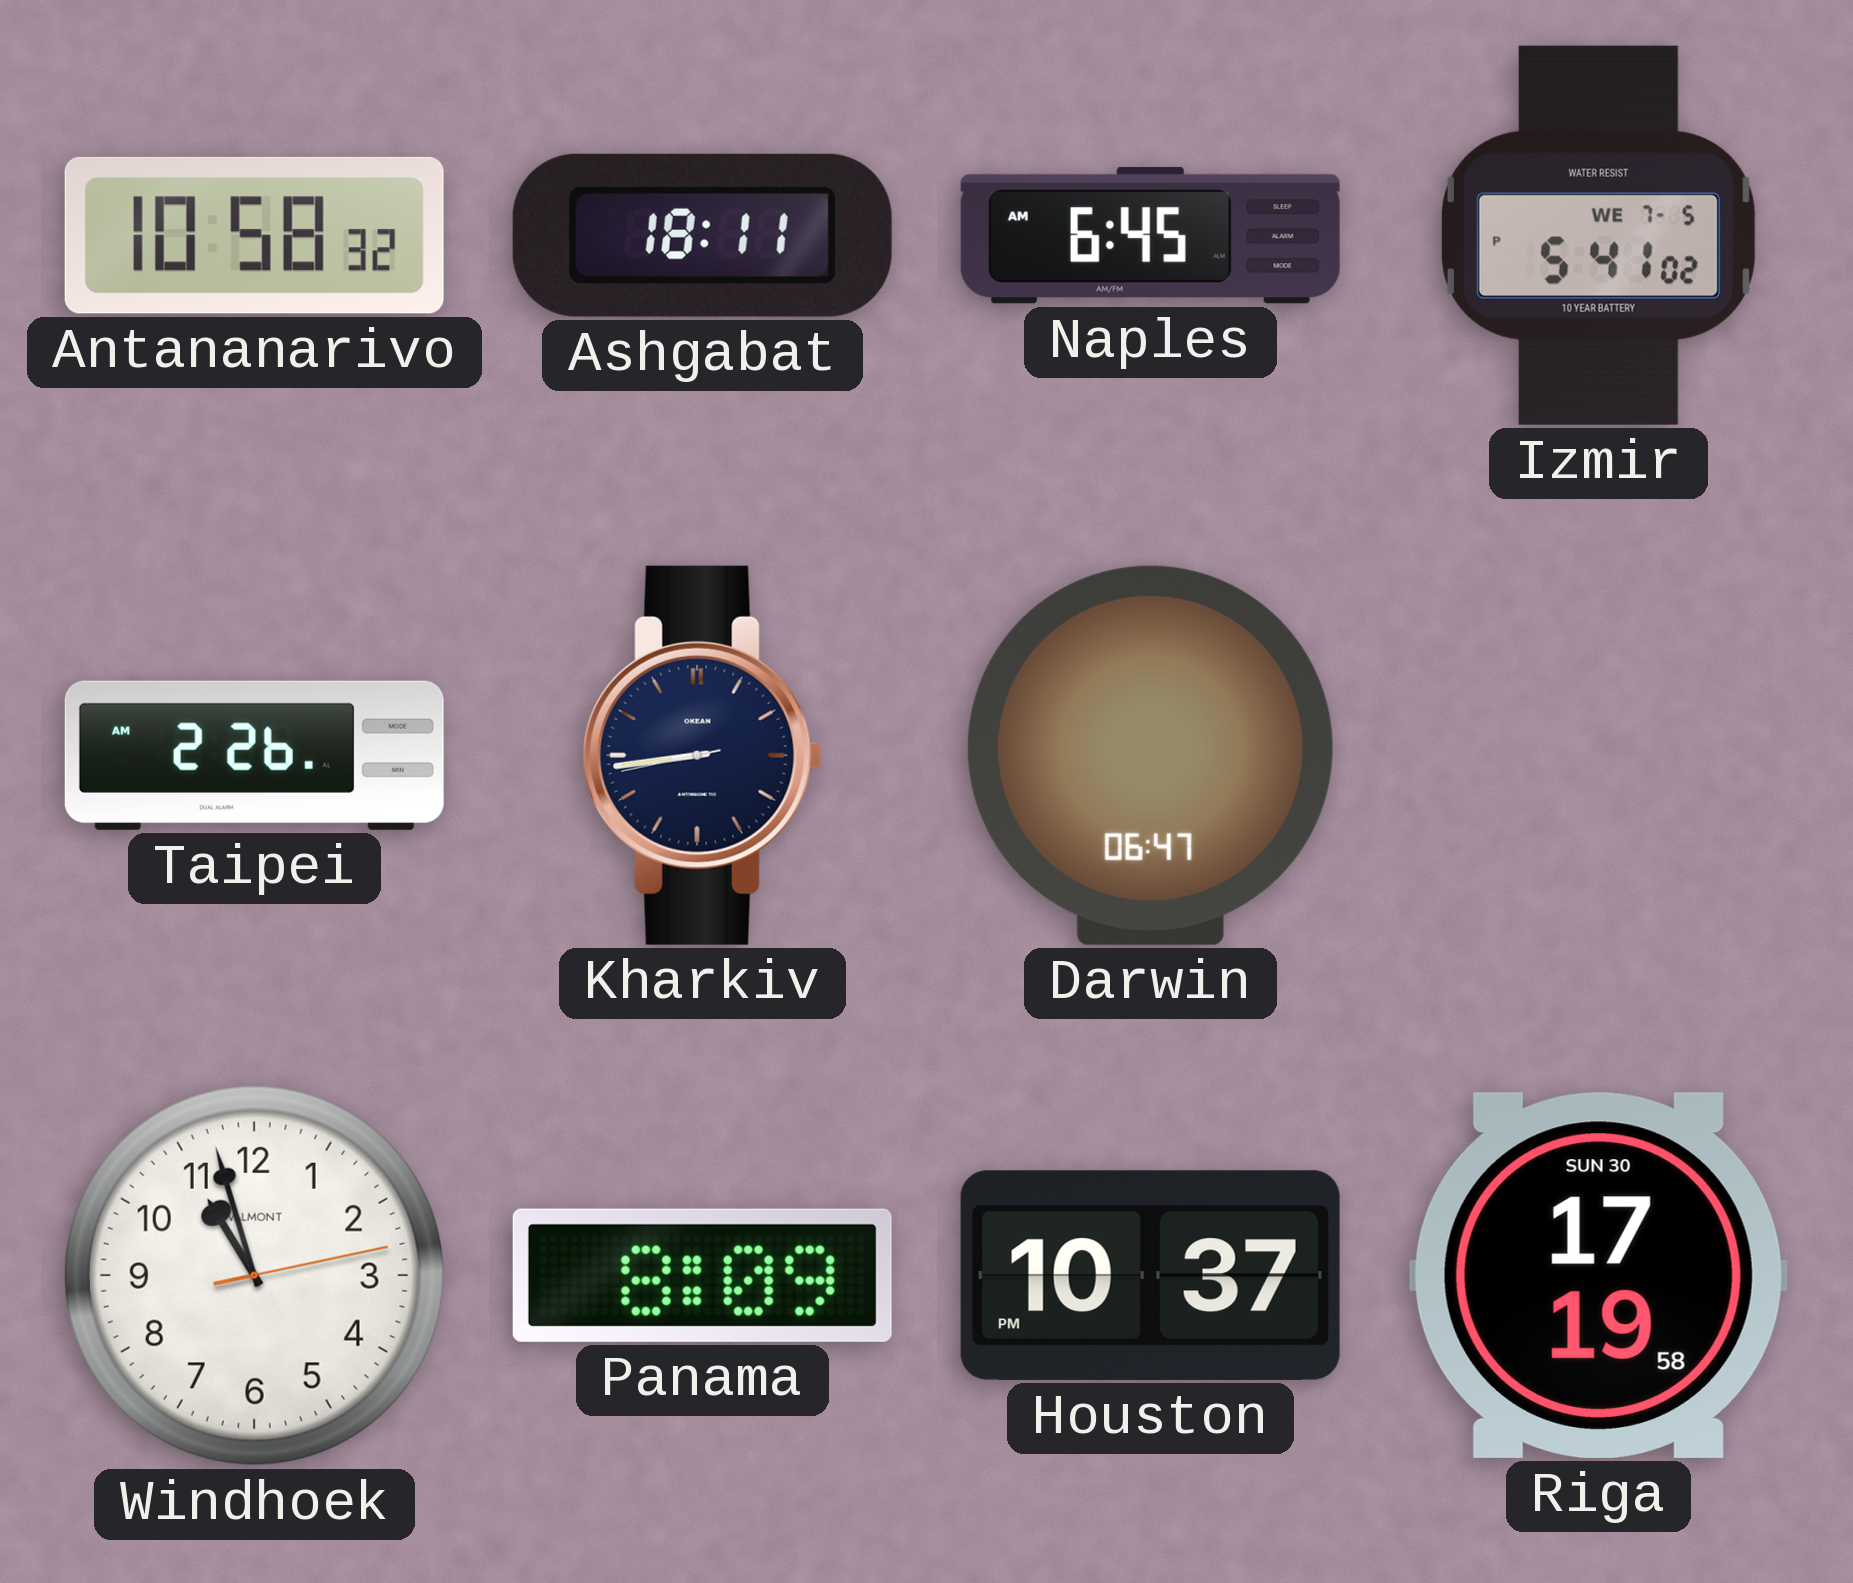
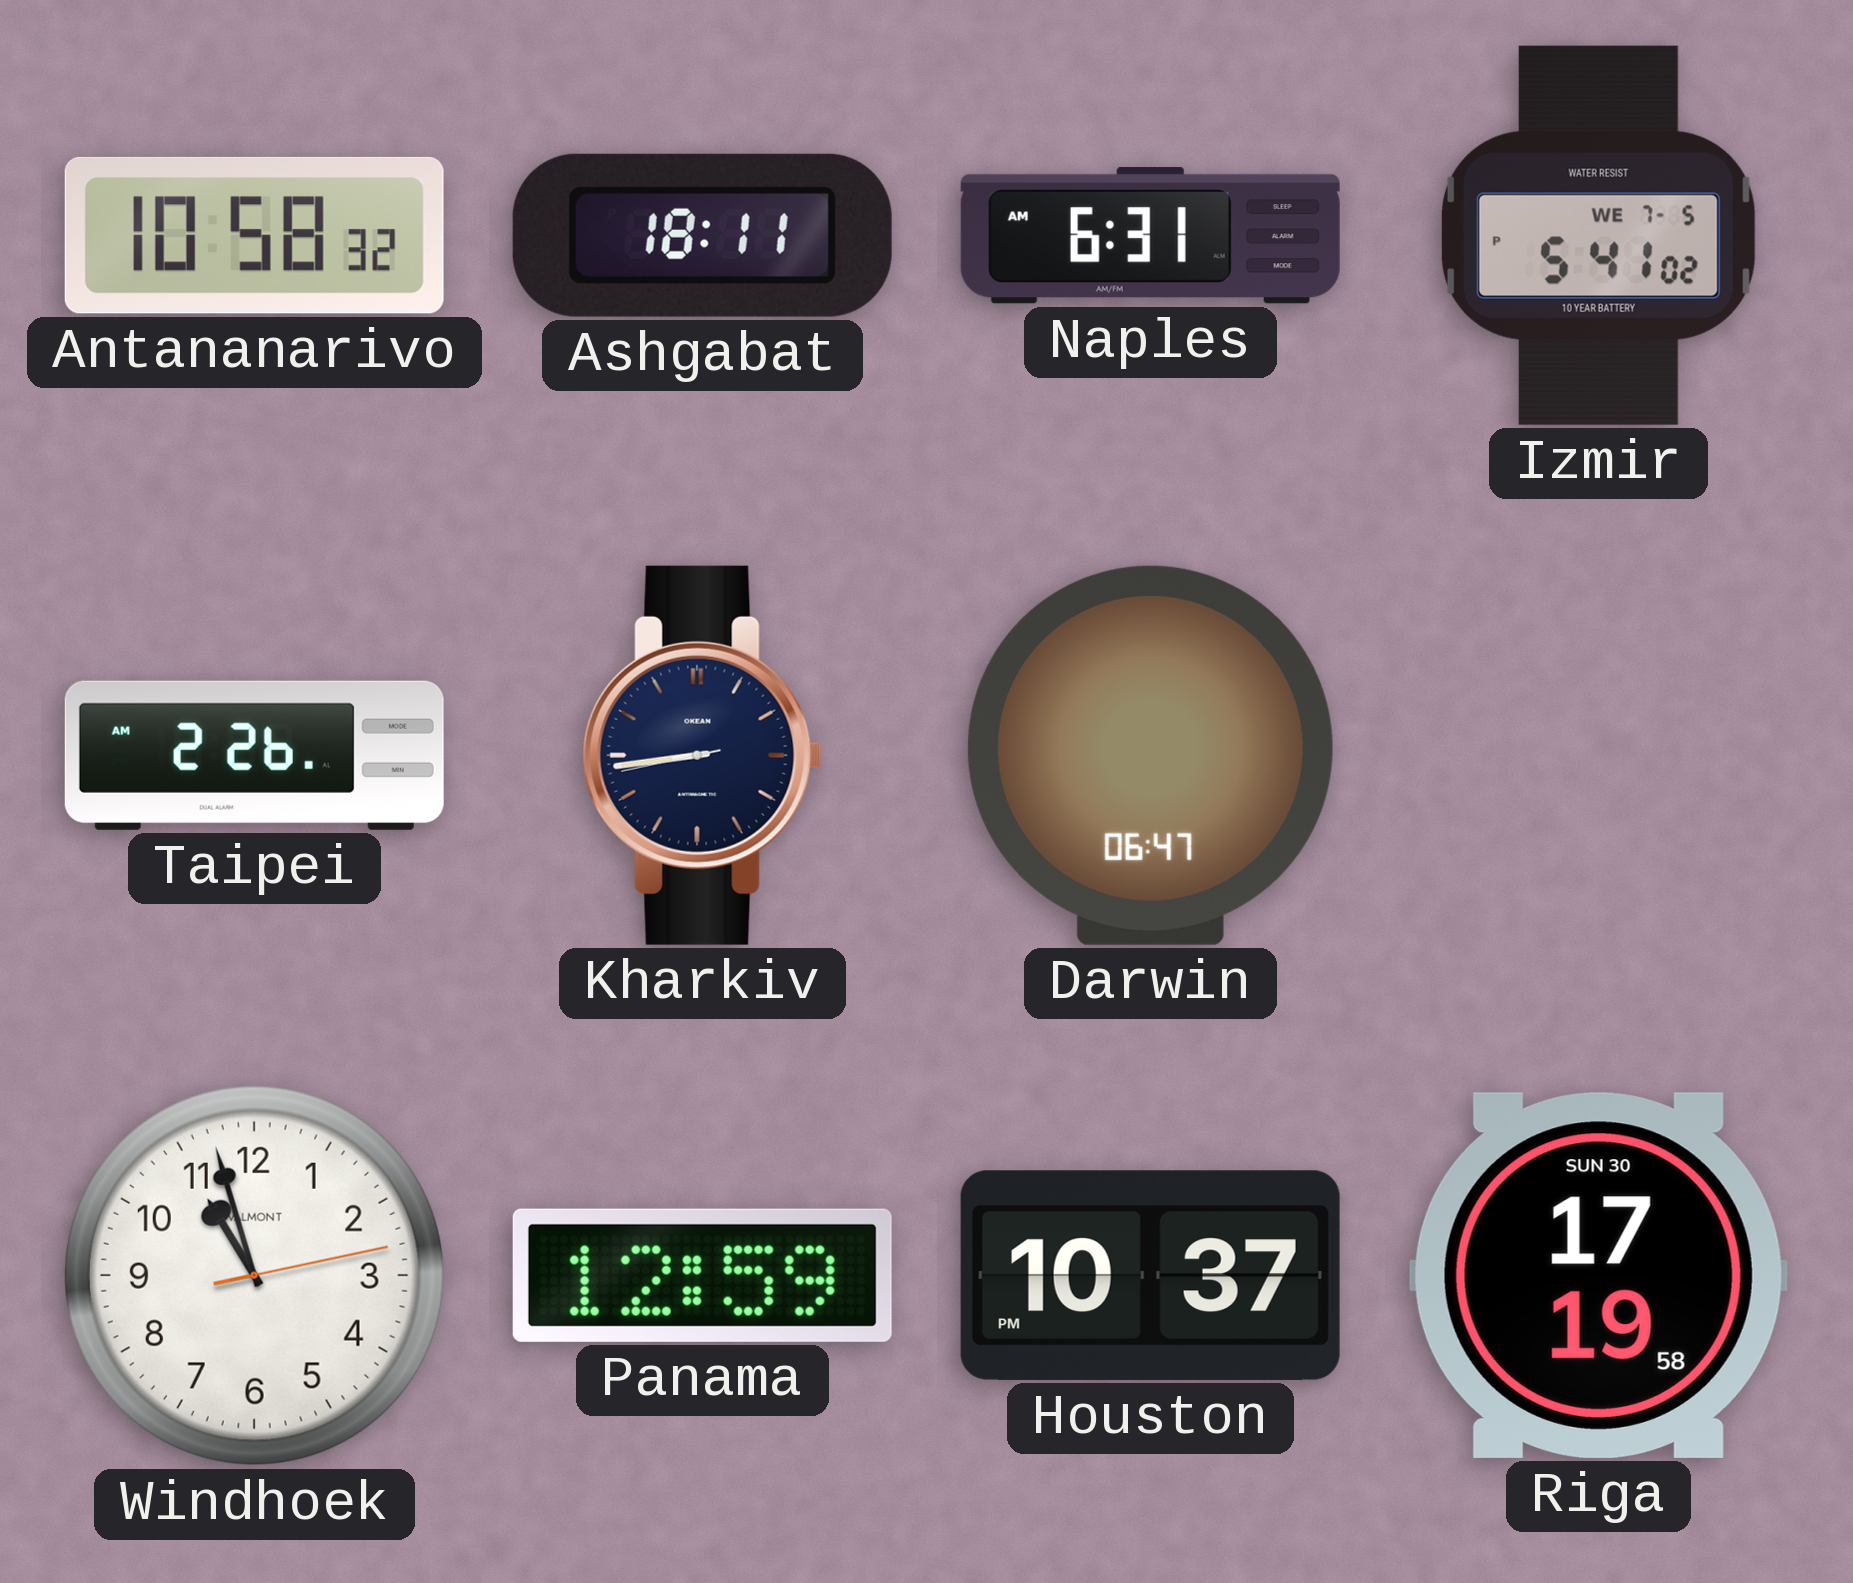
Naples: 6:45 -> 6:31 (1150, 236)
Panama: 8:09 -> 12:59 (702, 1275)
